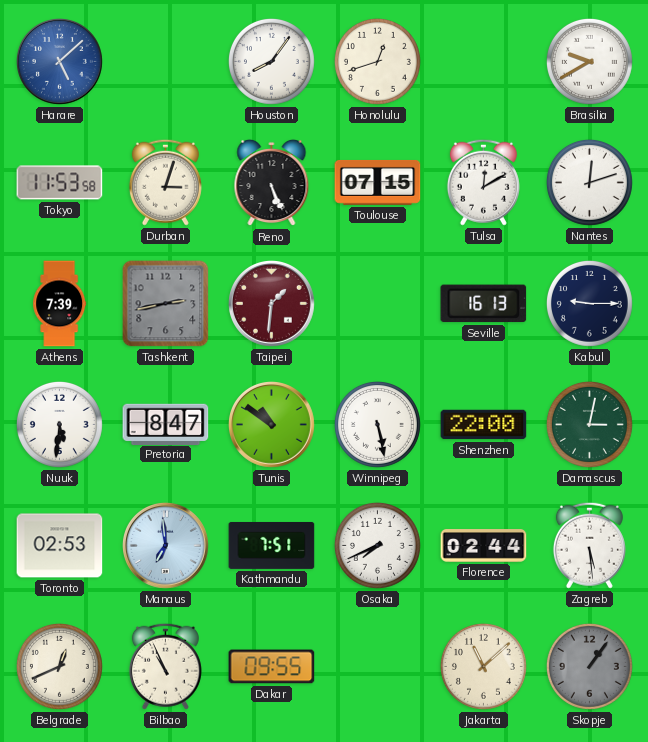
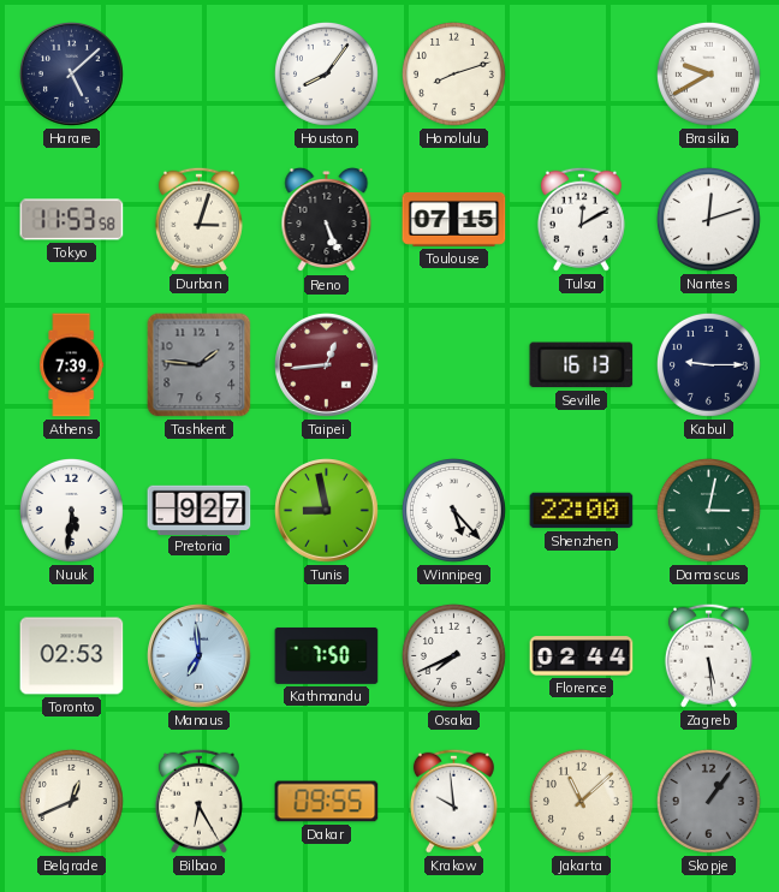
Harare dial: blue -> navy (72, 75)
Honolulu: 12:42 -> 8:12 (453, 73)
Tashkent: 2:43 -> 1:46 (200, 365)
Taipei: 1:31 -> 12:44 (327, 365)
Pretoria: 8:47 -> 9:27 (200, 510)
Tunis: 10:51 -> 8:58 (327, 511)
Winnipeg: 5:28 -> 5:23 (453, 510)
Kathmandu: 7:51 -> 7:50 (327, 655)
Bilbao: 10:56 -> 6:25 (198, 801)
Krakow: none -> 9:59 (453, 801)
